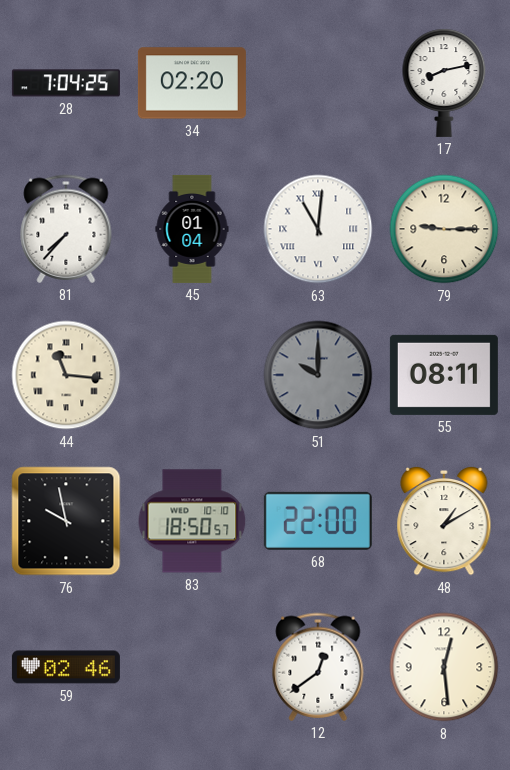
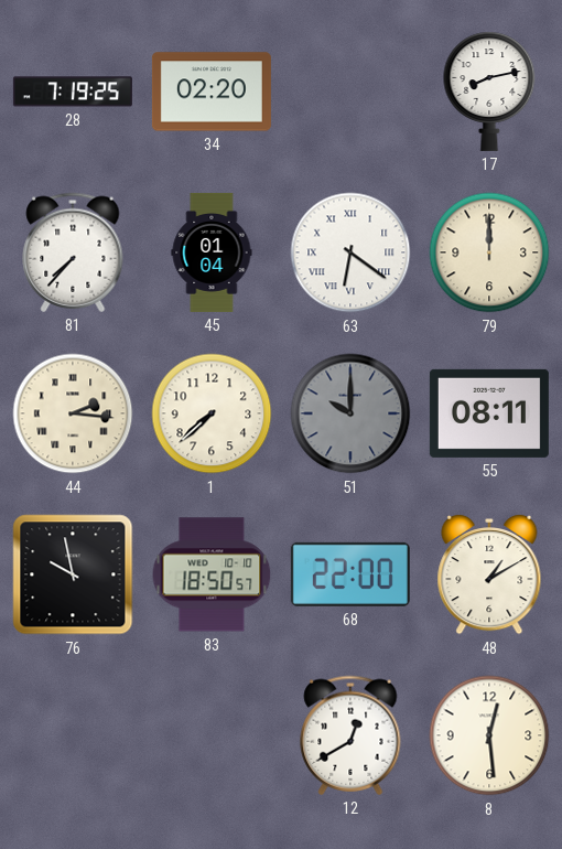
28: 7:04 -> 7:19 (73, 92)
63: 11:01 -> 6:21 (350, 252)
79: 9:15 -> 12:00 (489, 252)
44: 11:16 -> 2:16 (73, 413)
1: none -> 7:38 (212, 413)
59: 02:46 -> none (66, 667)
12: 12:39 -> 12:40 (350, 735)
